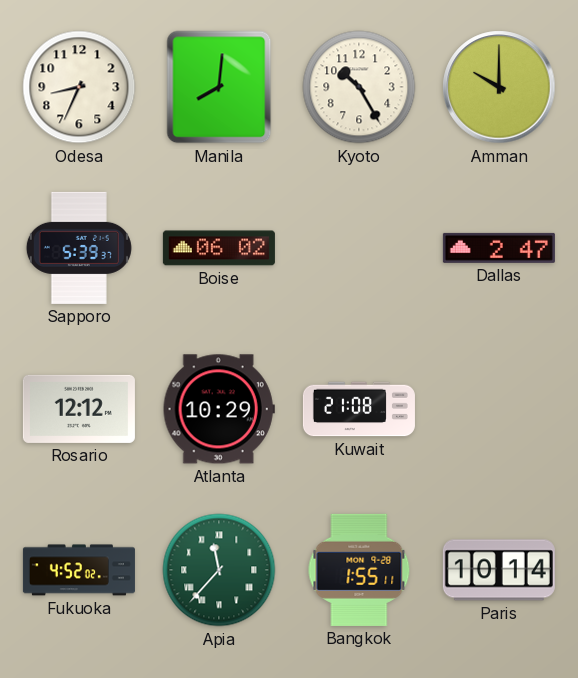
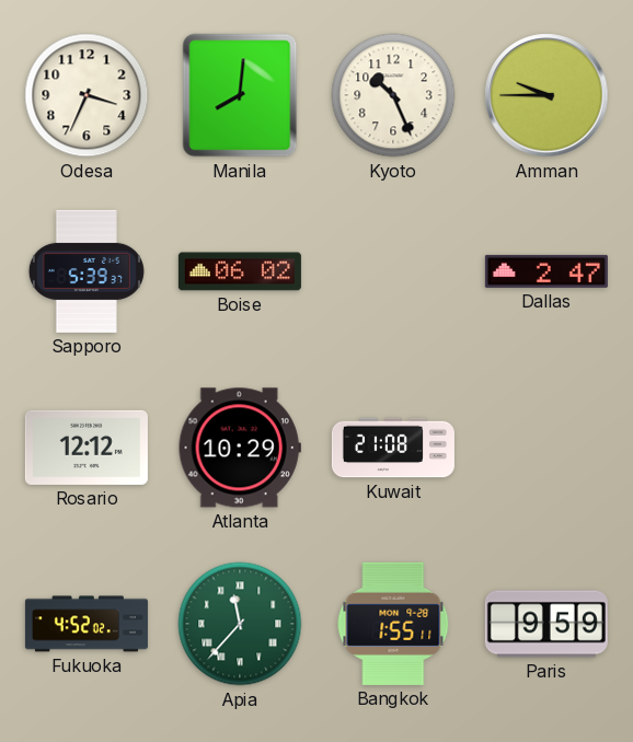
Odesa: 8:34 -> 3:34 (87, 95)
Kyoto: 10:25 -> 10:26 (393, 95)
Amman: 10:00 -> 9:45 (546, 95)
Paris: 10:14 -> 9:59 (546, 624)
